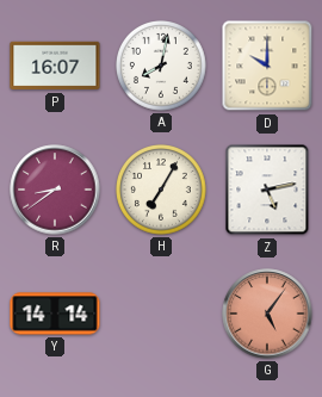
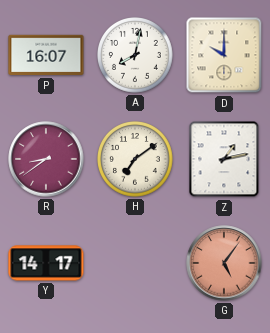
H: 7:05 -> 7:09 (136, 160)
Z: 5:13 -> 1:13 (224, 159)
Y: 14:14 -> 14:17 (46, 263)
